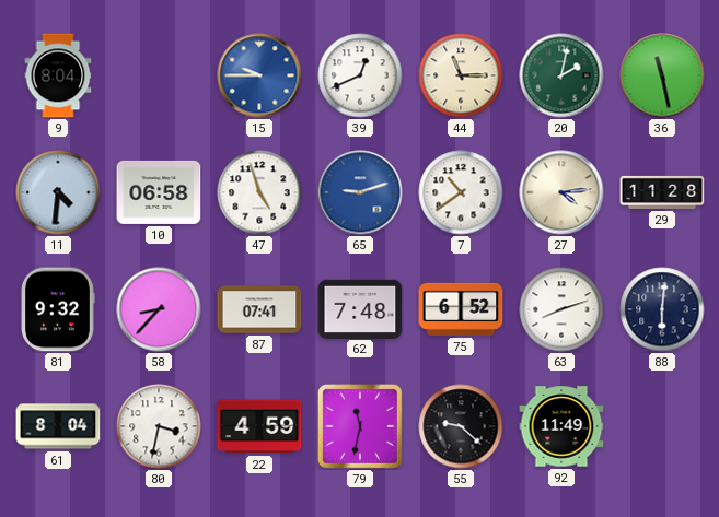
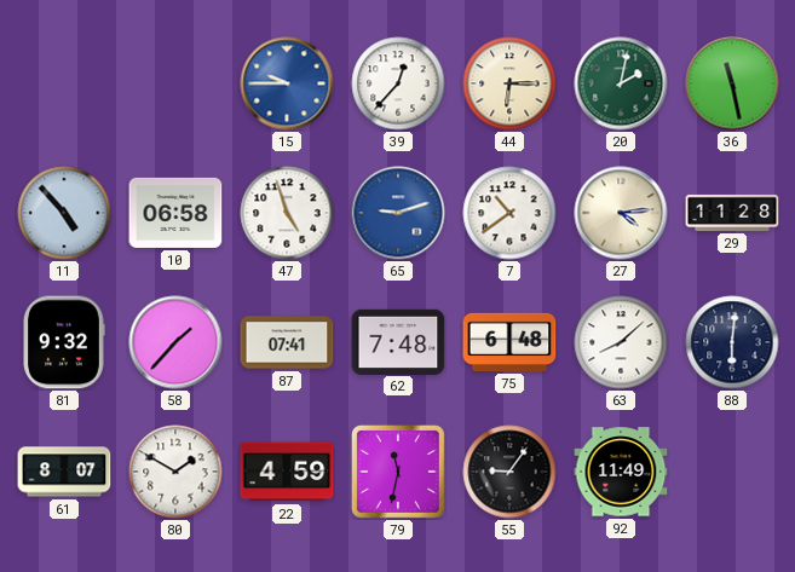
9: 8:04 -> none (58, 75)
39: 12:41 -> 12:37 (398, 83)
44: 11:15 -> 6:15 (509, 83)
11: 4:31 -> 4:53 (64, 213)
58: 8:37 -> 1:37 (175, 342)
75: 6:52 -> 6:48 (509, 342)
63: 8:12 -> 8:08 (621, 342)
61: 8:04 -> 8:07 (64, 472)
80: 3:32 -> 1:50 (175, 472)
55: 9:22 -> 9:06 (509, 472)
